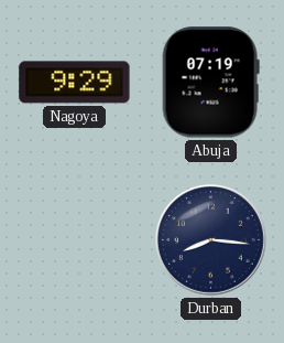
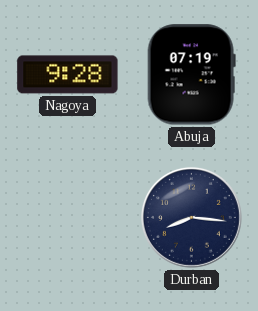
Nagoya: 9:29 -> 9:28 (68, 75)
